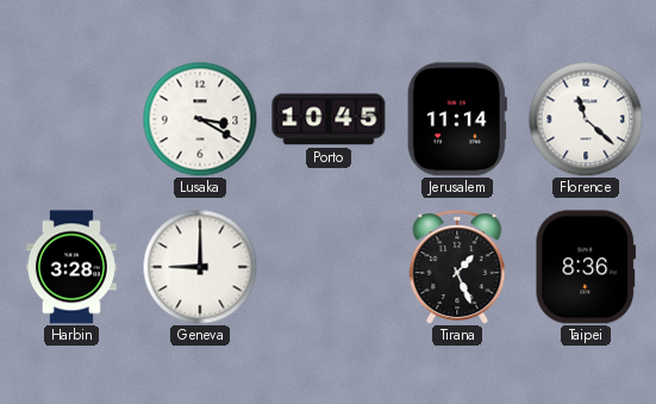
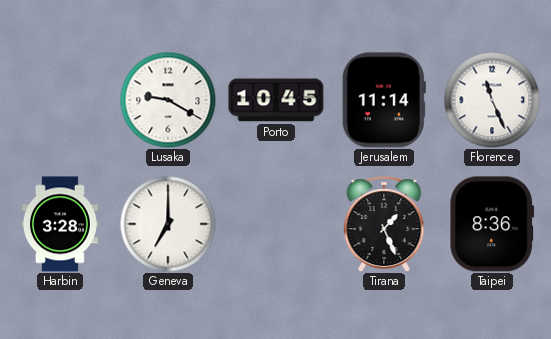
Lusaka: 3:20 -> 9:20 (168, 100)
Florence: 11:22 -> 11:26 (492, 100)
Geneva: 9:00 -> 7:00 (168, 224)
